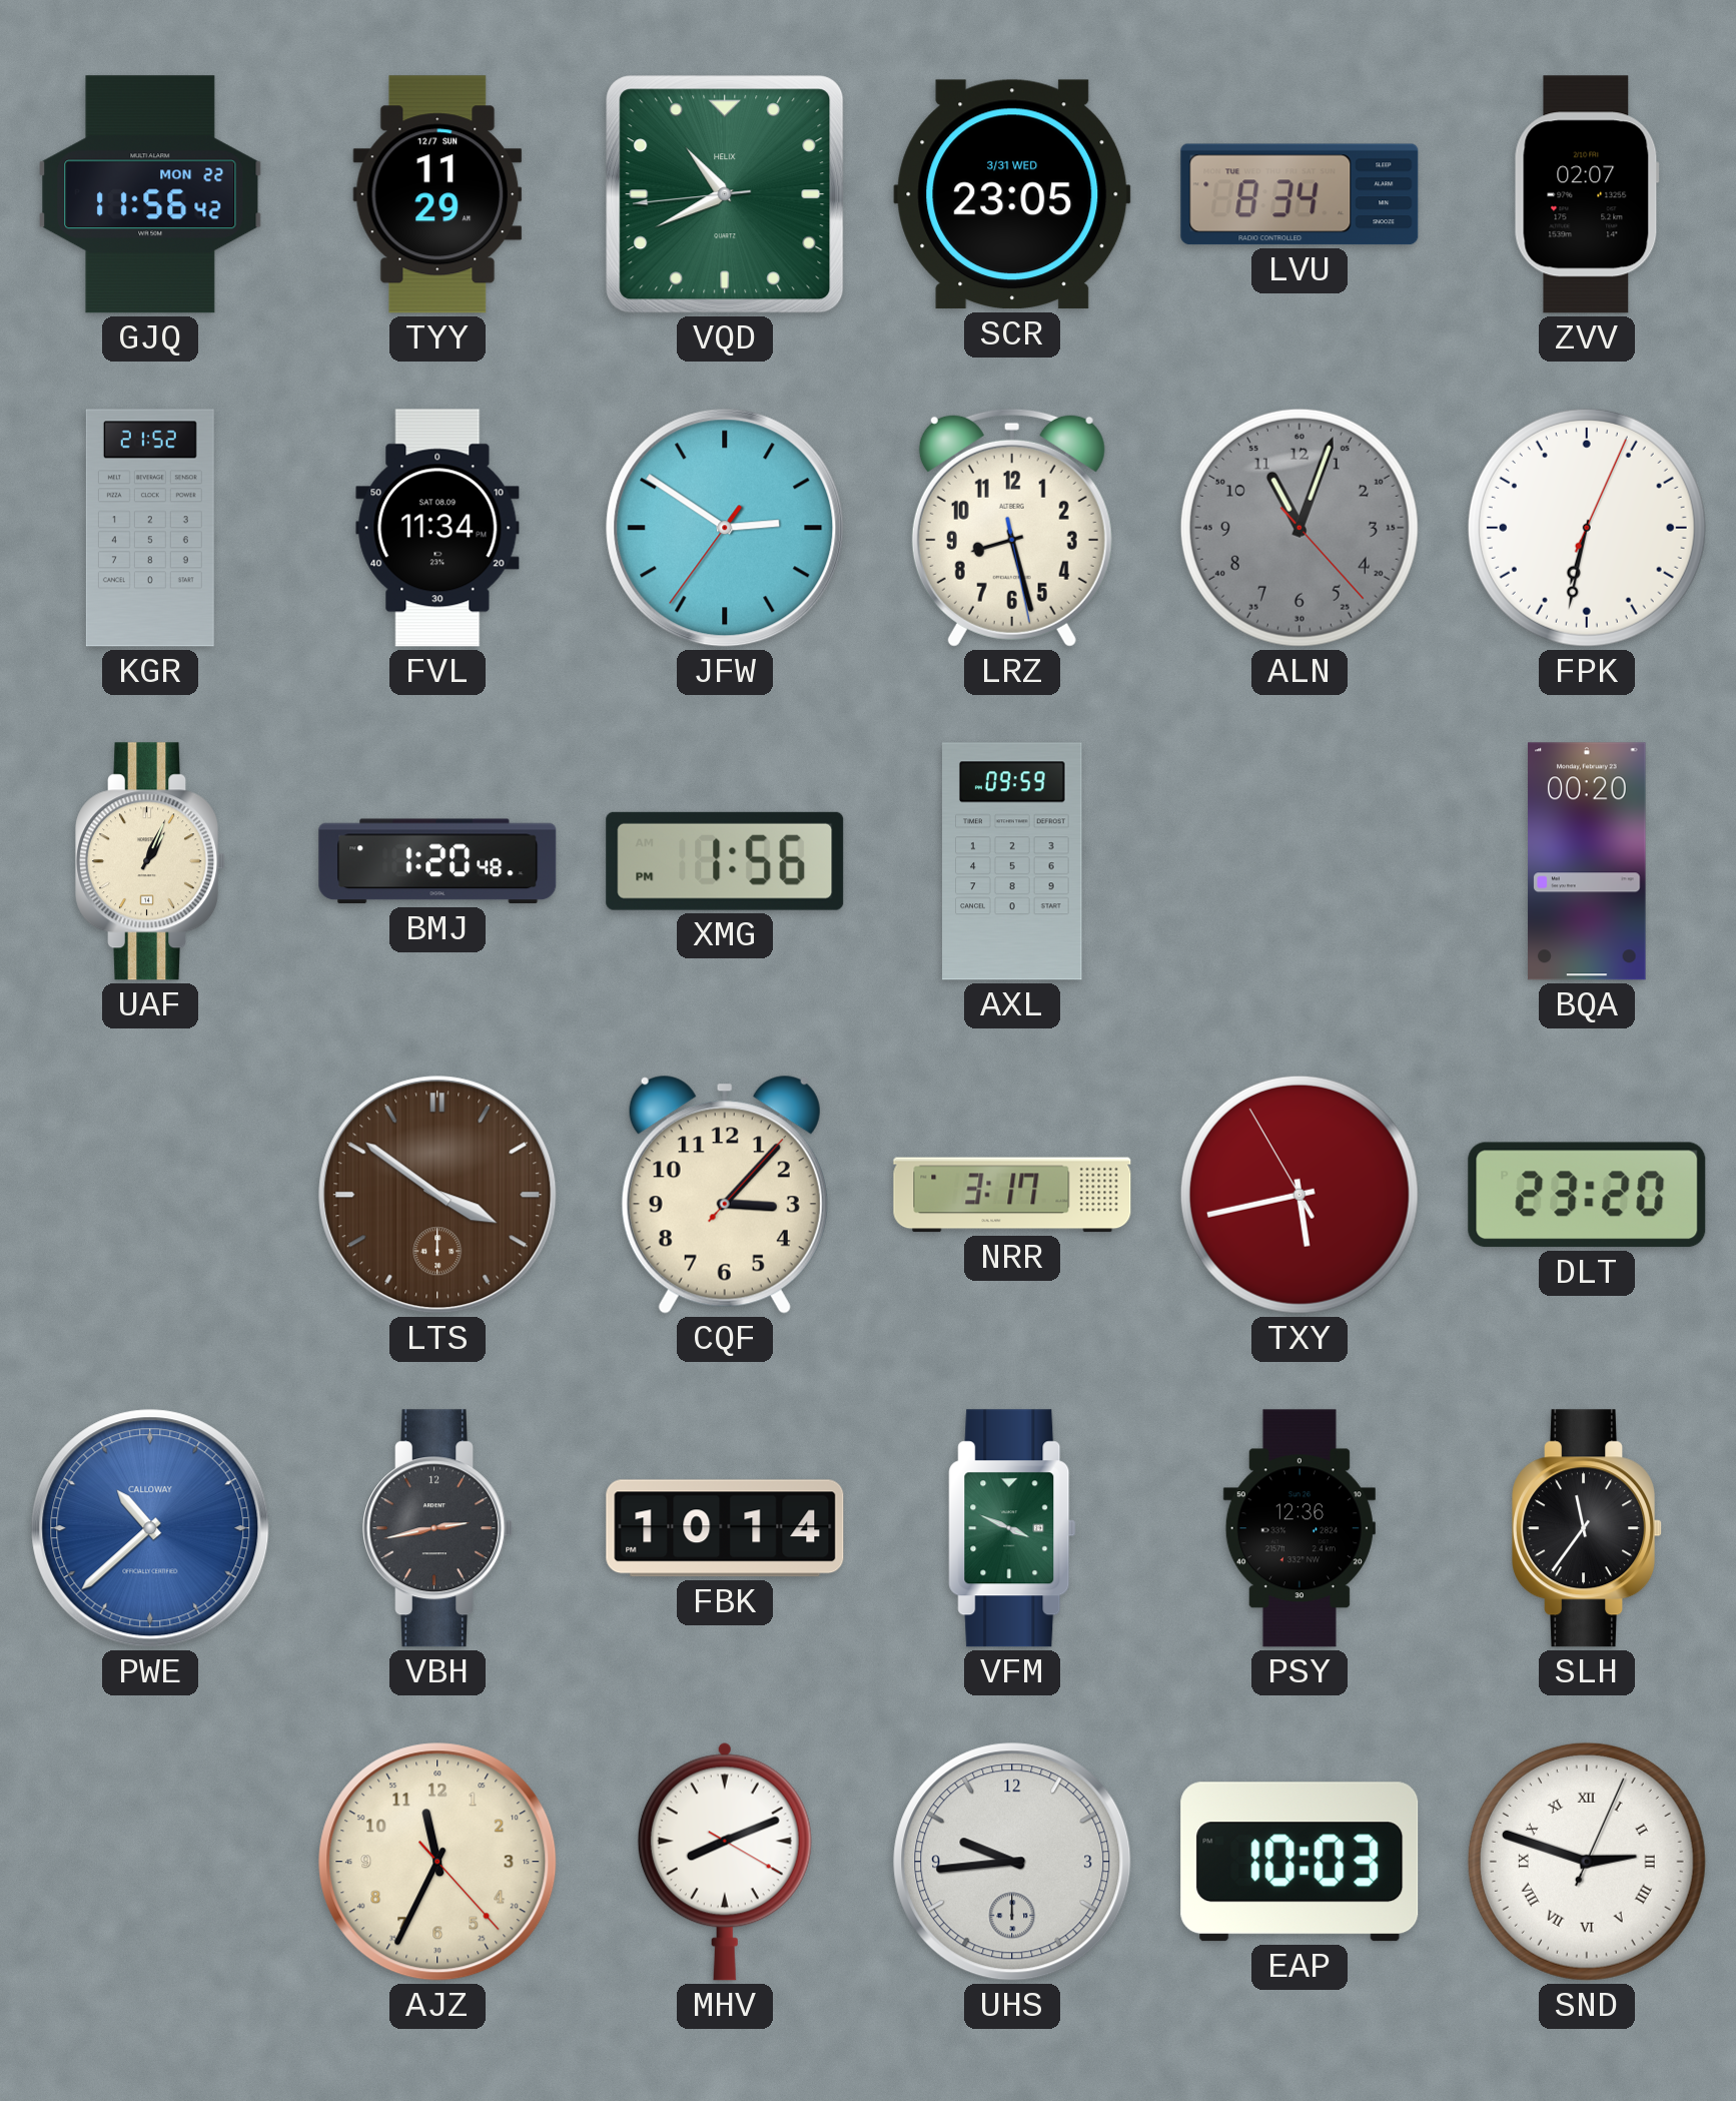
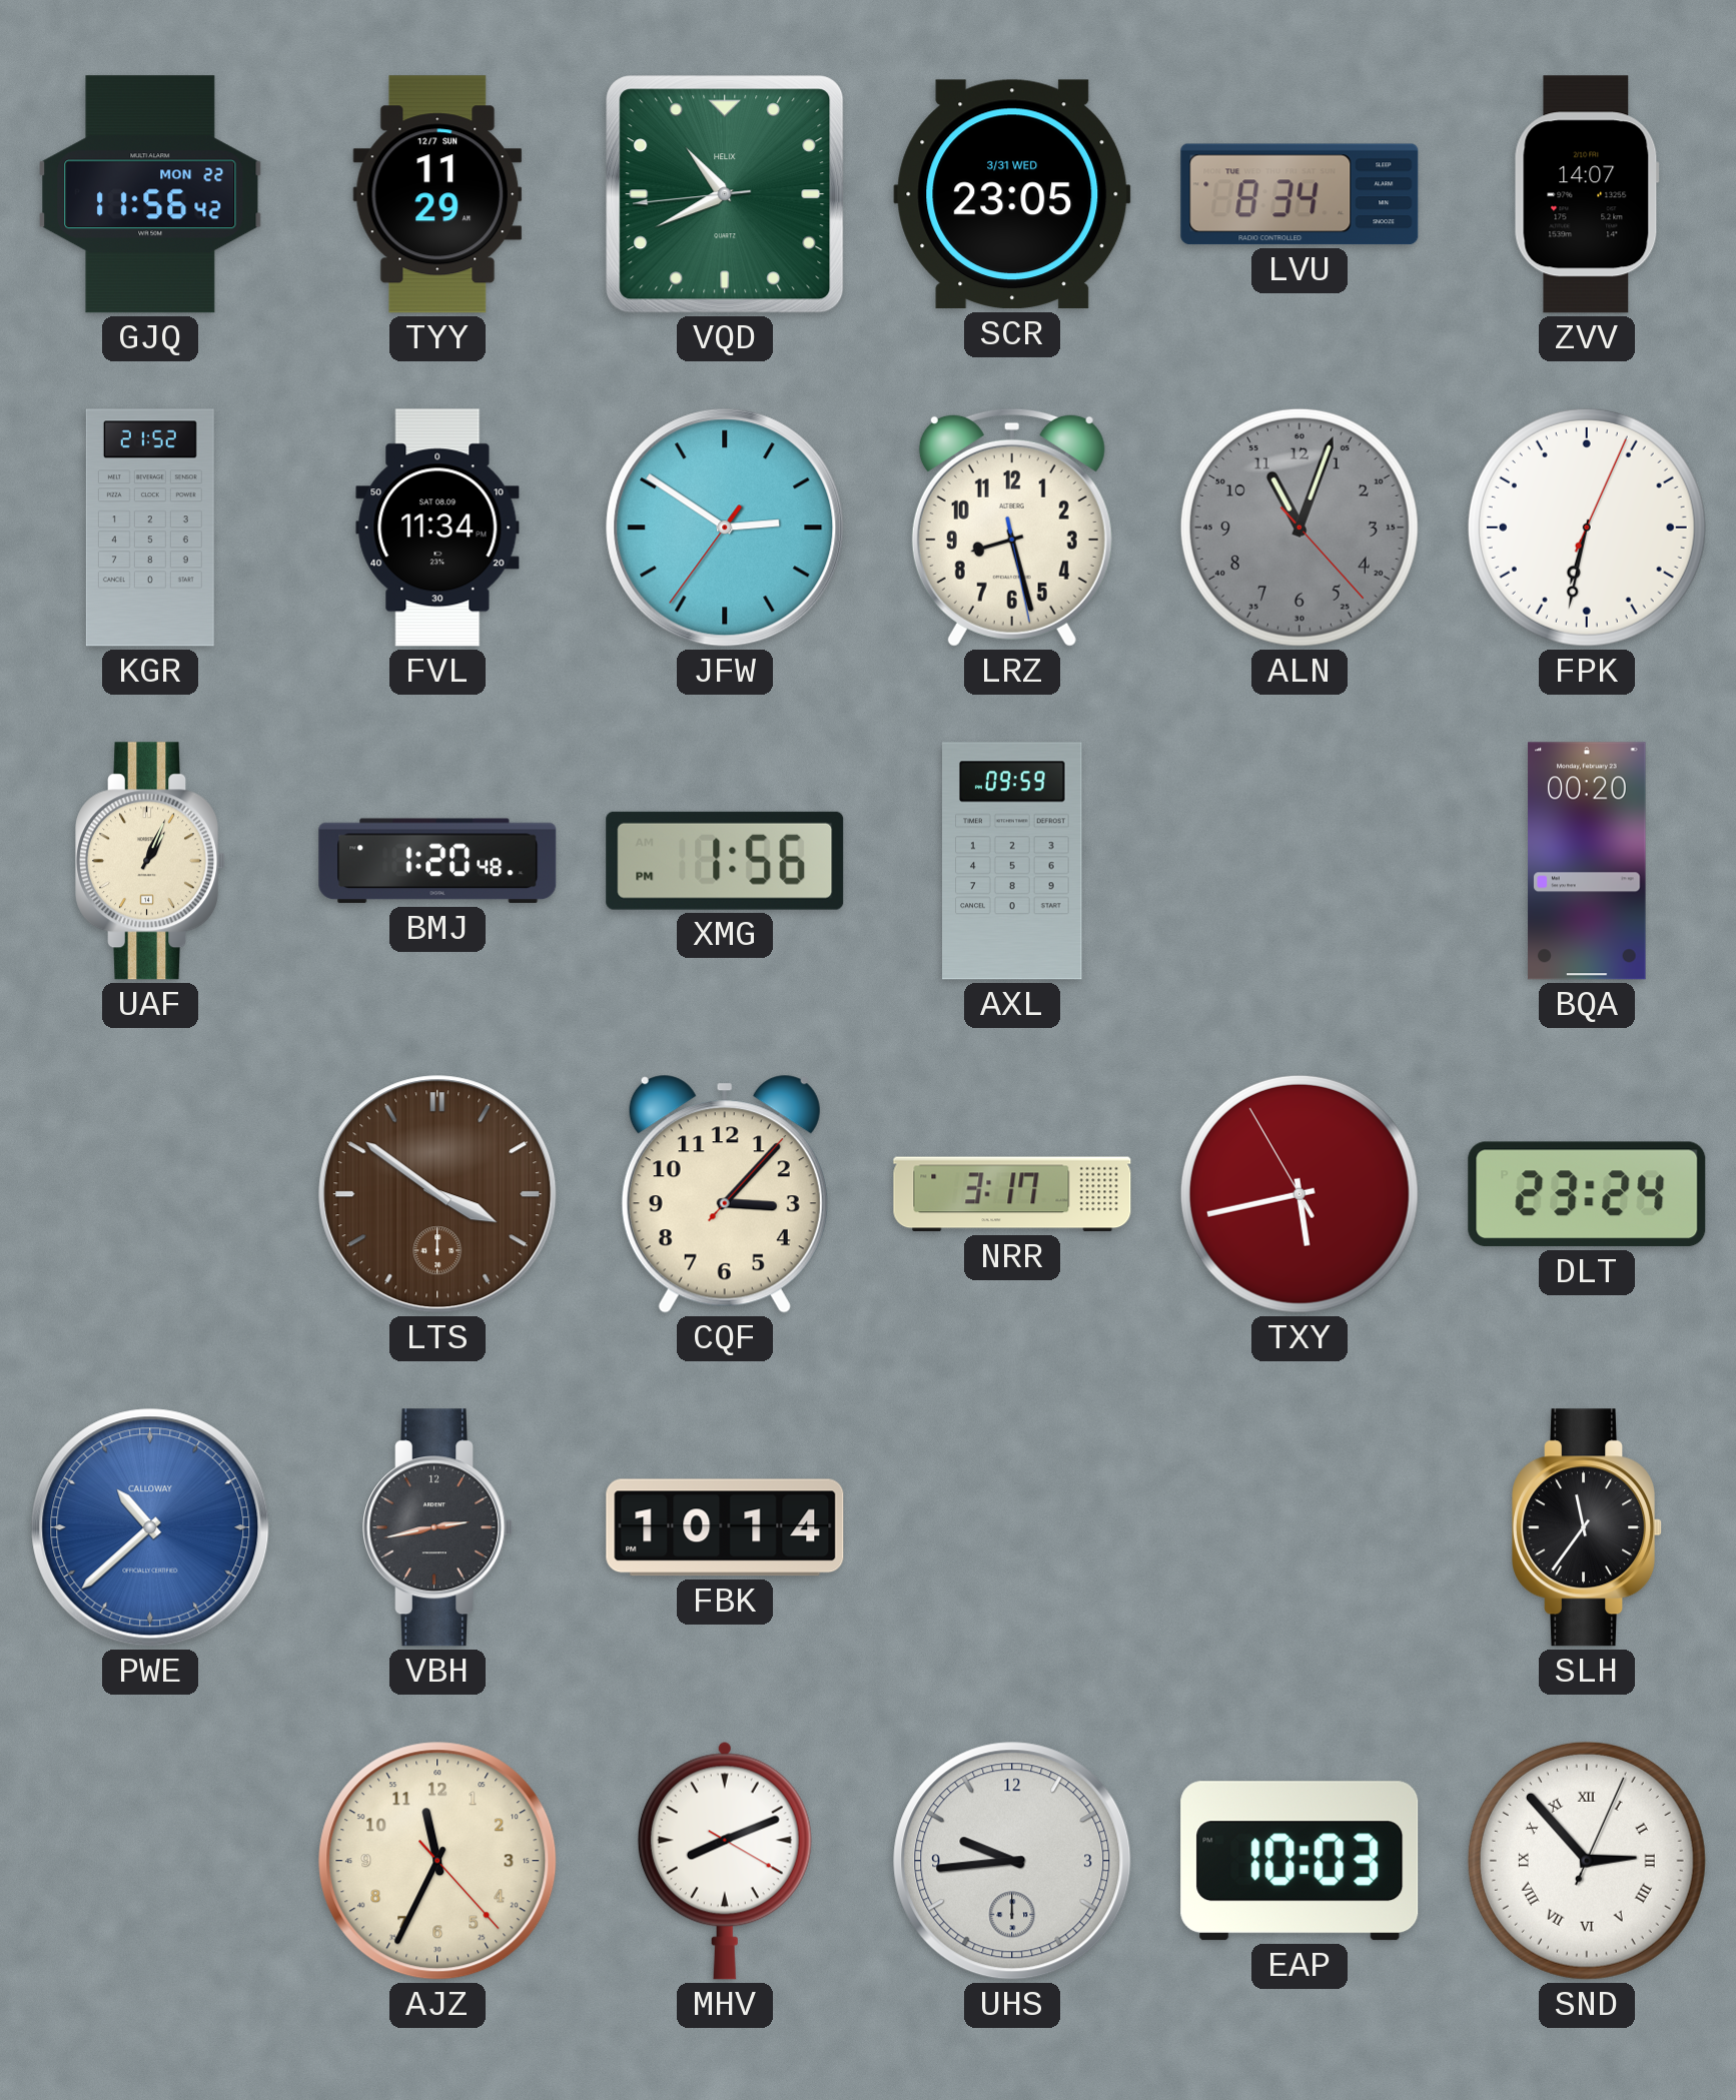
ZVV: 02:07 -> 14:07 (1587, 194)
DLT: 23:20 -> 23:24 (1587, 1194)
VFM: 3:49 -> none (1012, 1528)
PSY: 12:36 -> none (1299, 1528)
SND: 2:48 -> 2:53 (1587, 1861)
